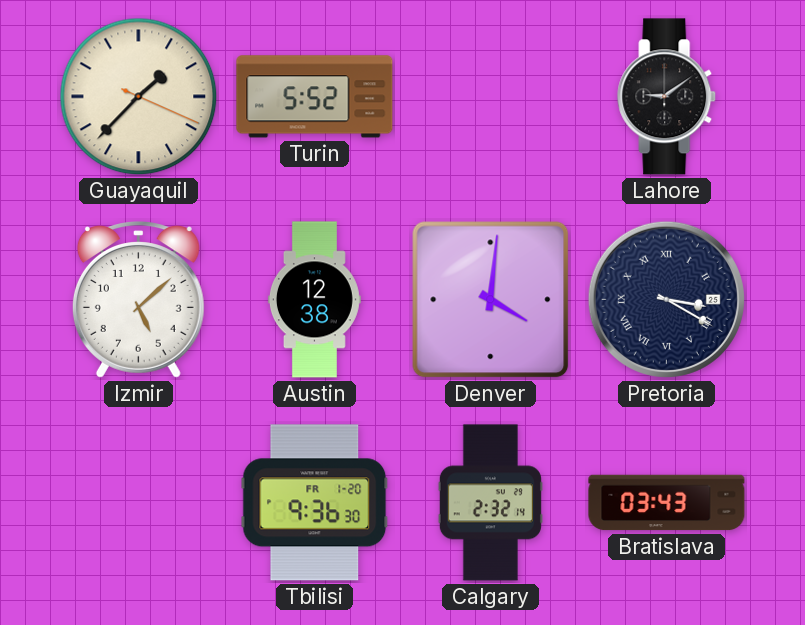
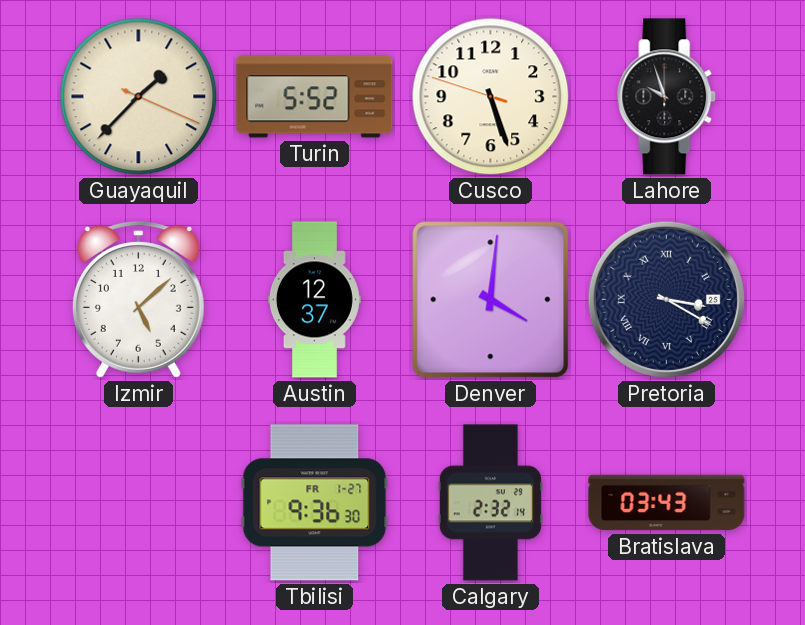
Cusco: none -> 5:26 (491, 97)
Lahore: 9:09 -> 9:57 (667, 97)
Austin: 12:38 -> 12:37 (314, 300)
Tbilisi date: FR 1-20 -> FR 1-27 (315, 503)
